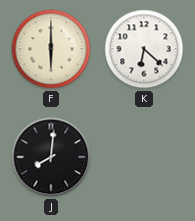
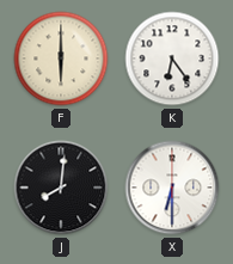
K: 6:22 -> 6:24 (172, 59)
X: none -> 6:30 (172, 188)
